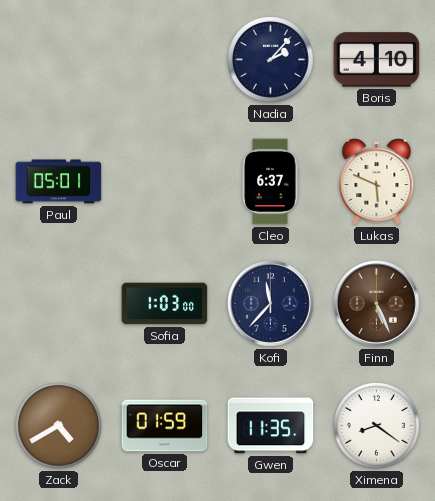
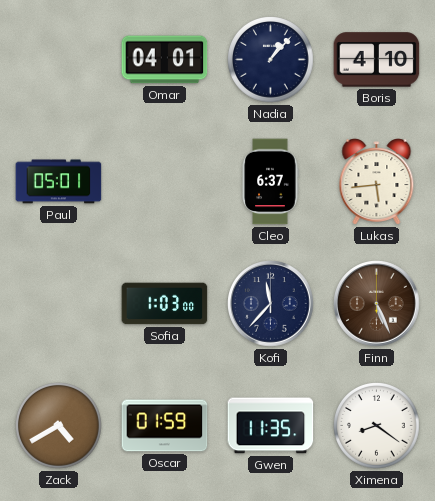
Omar: none -> 04:01 (165, 60)
Nadia: 2:07 -> 1:07 (271, 60)
Lukas: 5:49 -> 5:44 (377, 182)
